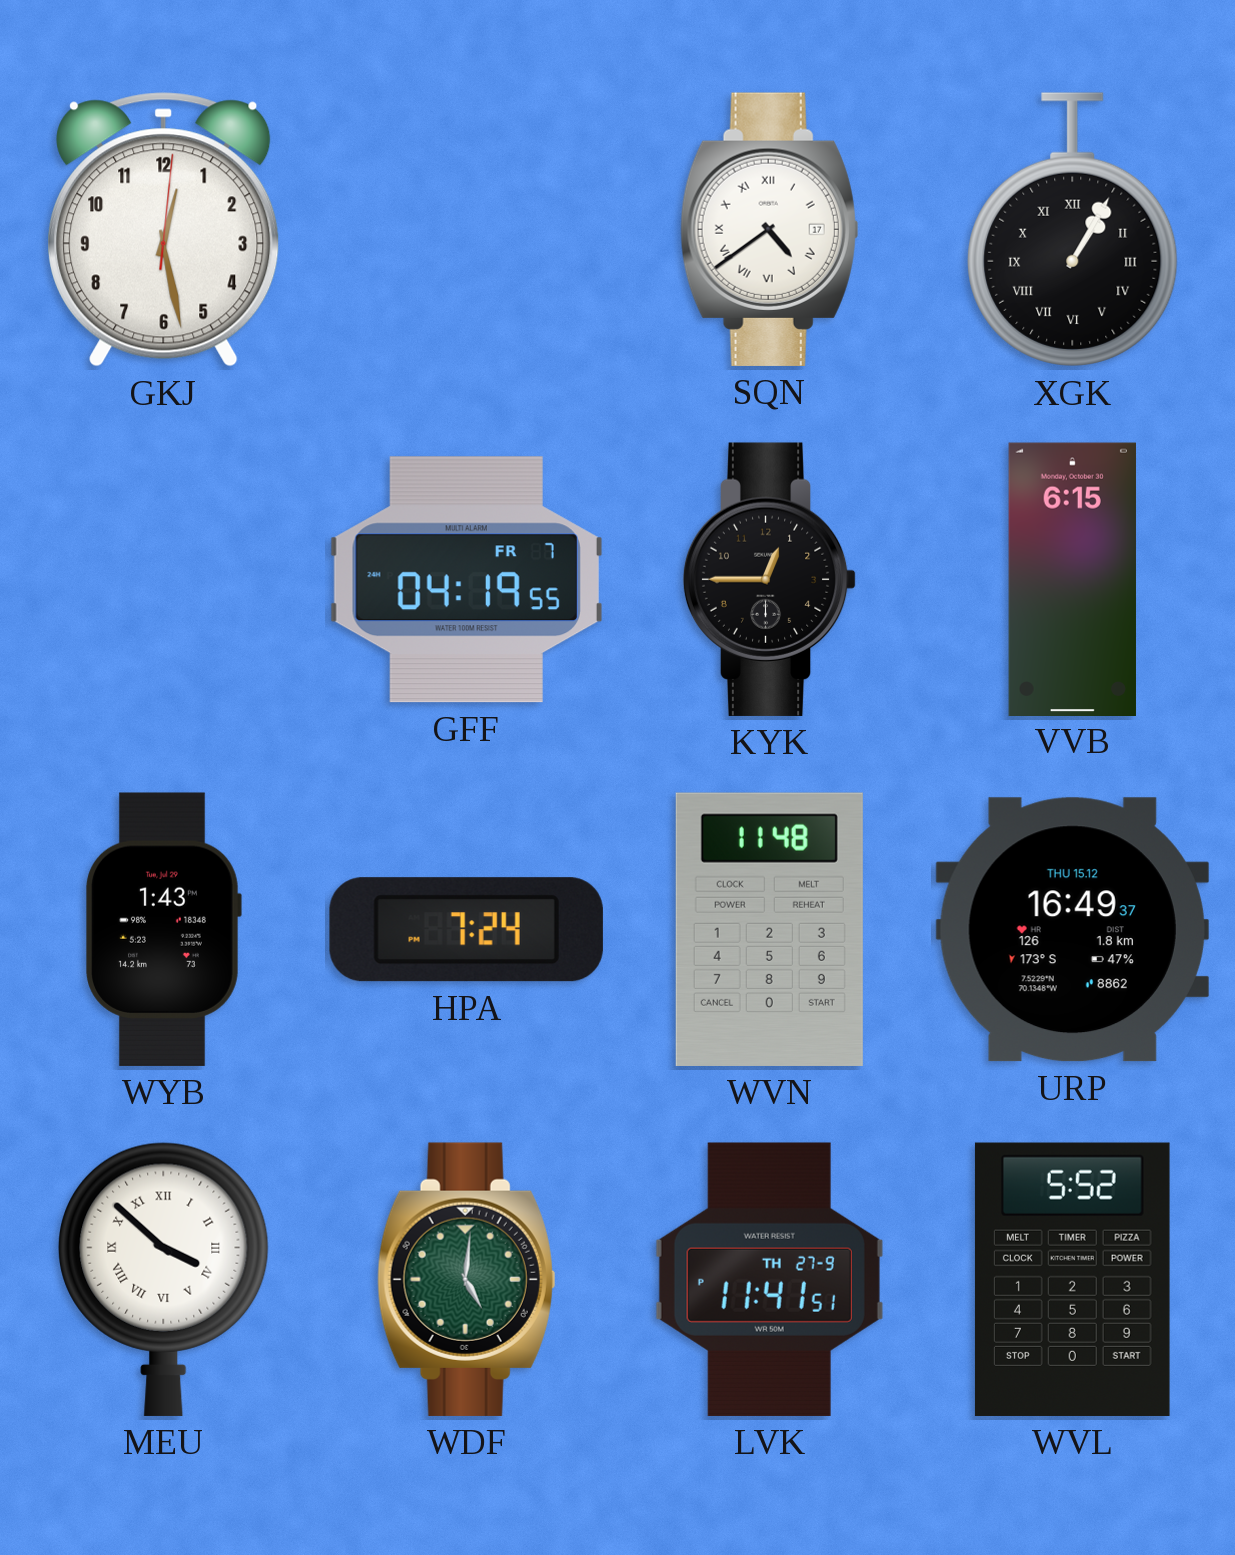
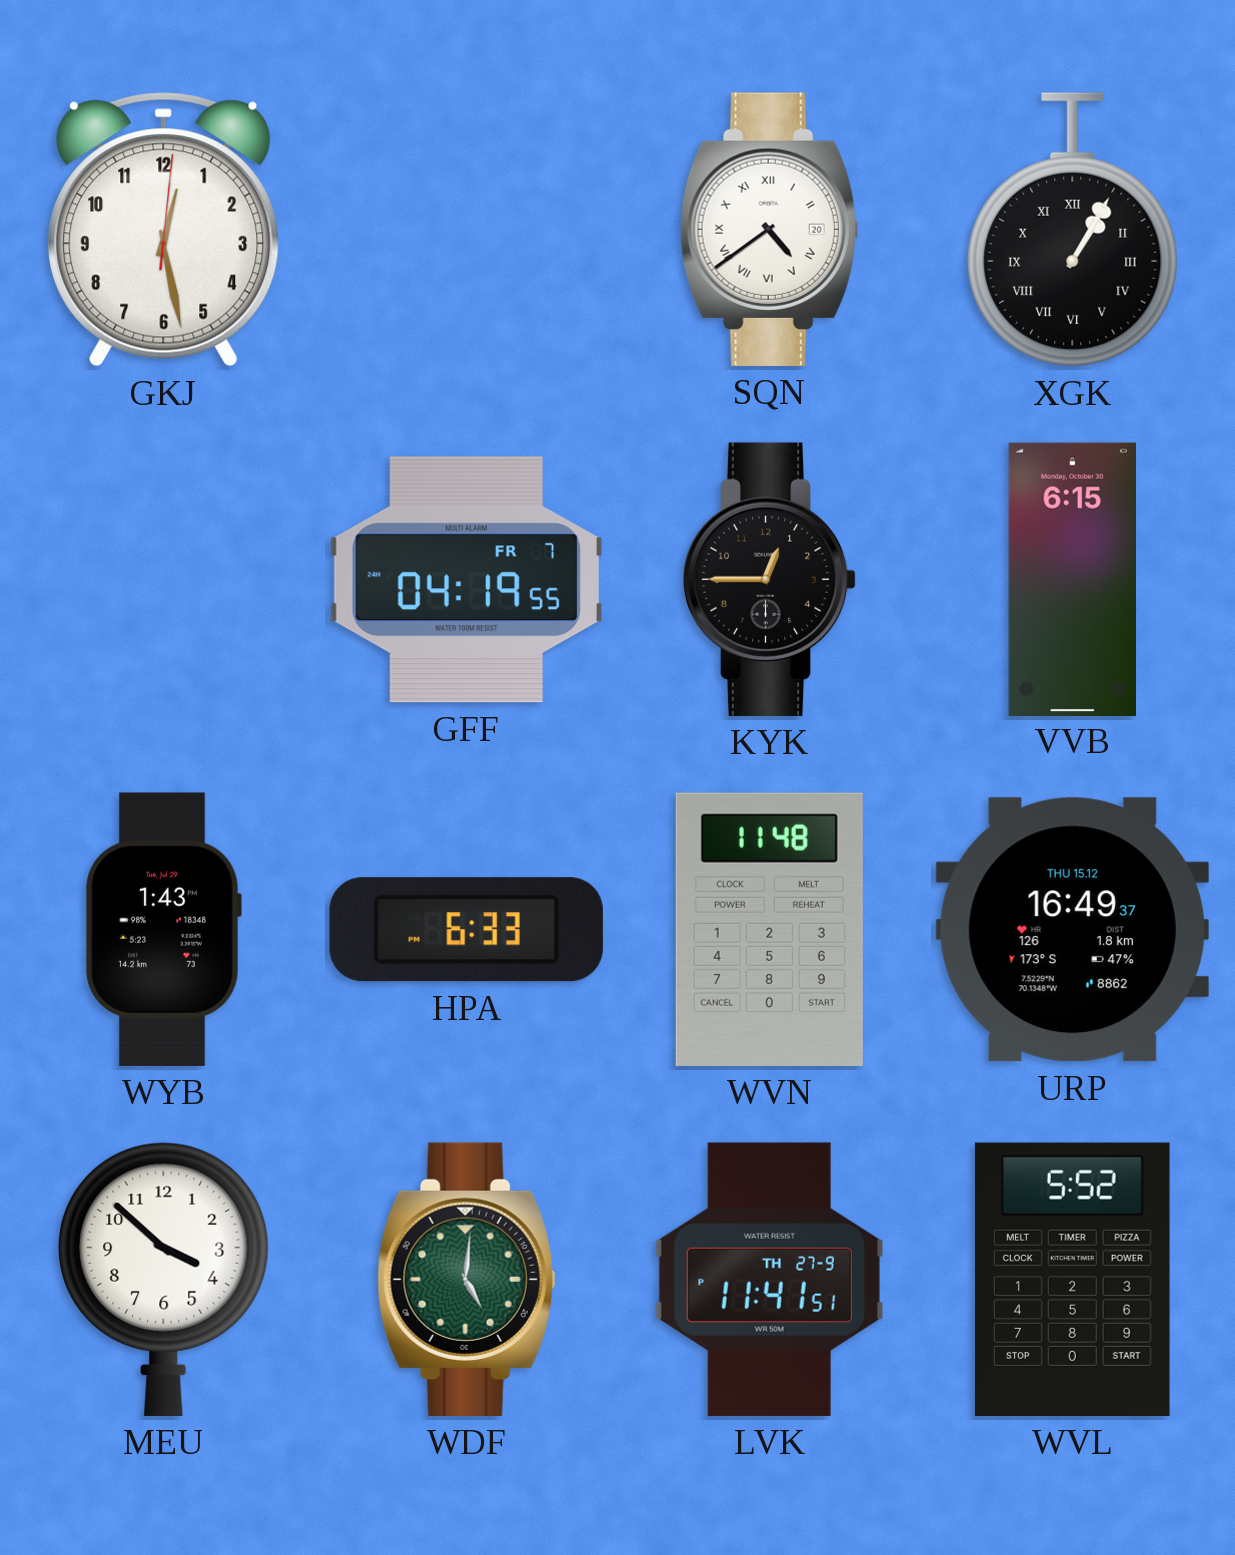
SQN date: 17 -> 20 (770, 229)
HPA: 7:24 -> 6:33 (466, 930)
MEU numerals: Roman -> Arabic (164, 1279)
